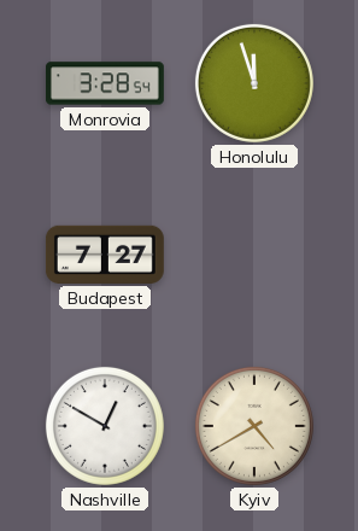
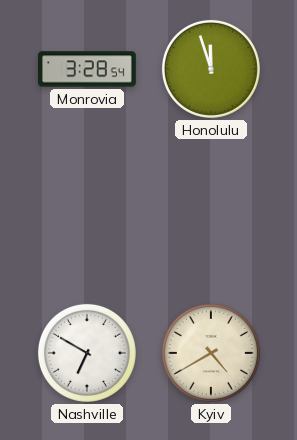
Budapest: 7:27 -> none (105, 255)
Nashville: 12:50 -> 6:50 (87, 353)
